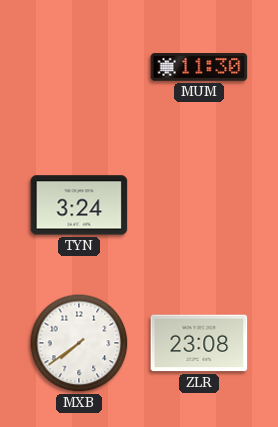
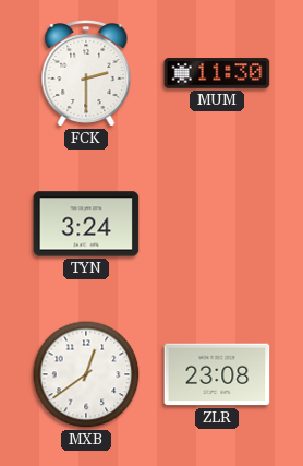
FCK: none -> 2:30 (86, 74)
MXB: 7:39 -> 12:39 (86, 374)
